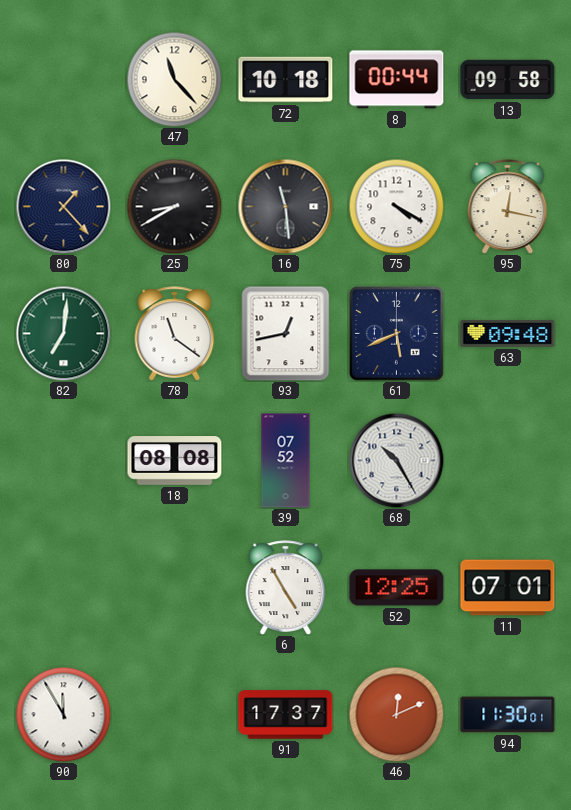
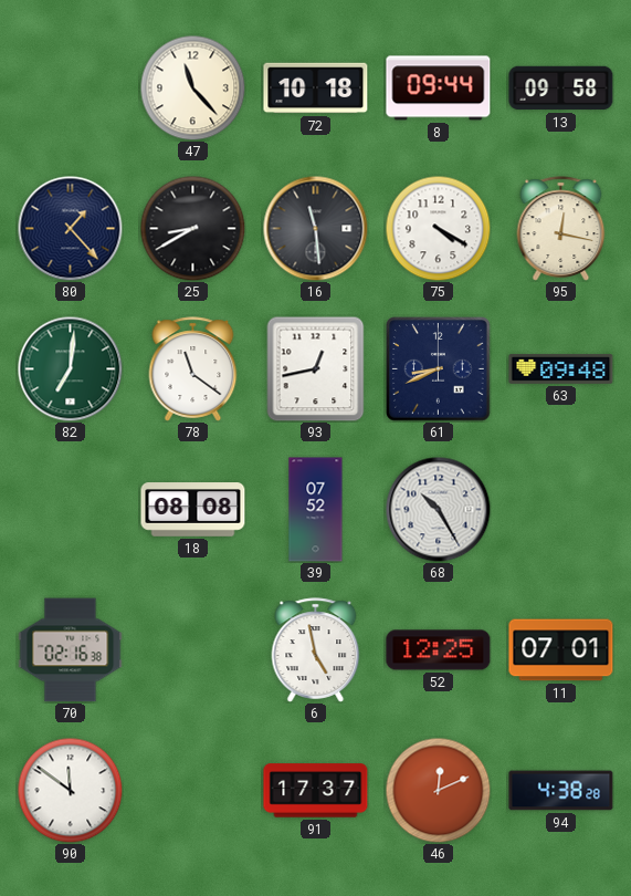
8: 00:44 -> 09:44 (439, 88)
61: 5:41 -> 8:41 (439, 369)
70: none -> 02:16 (71, 650)
6: 4:55 -> 4:58 (316, 650)
90: 11:55 -> 11:51 (70, 790)
94: 11:30 -> 4:38 (561, 791)
